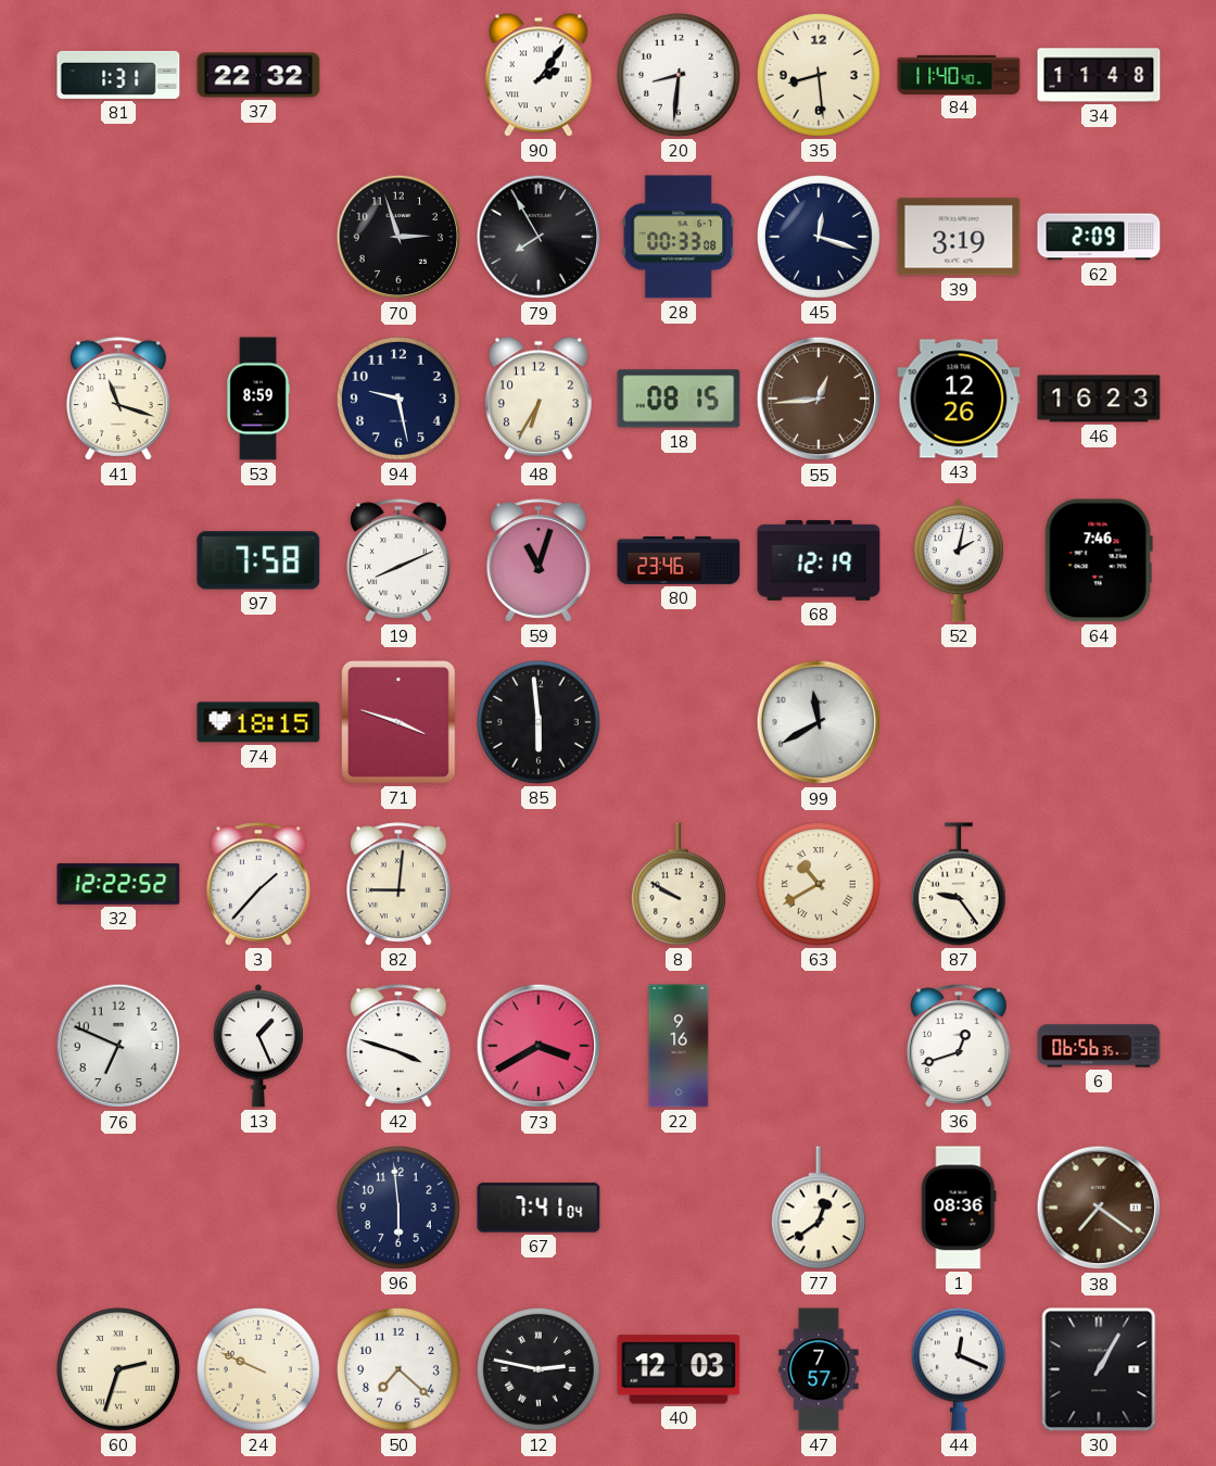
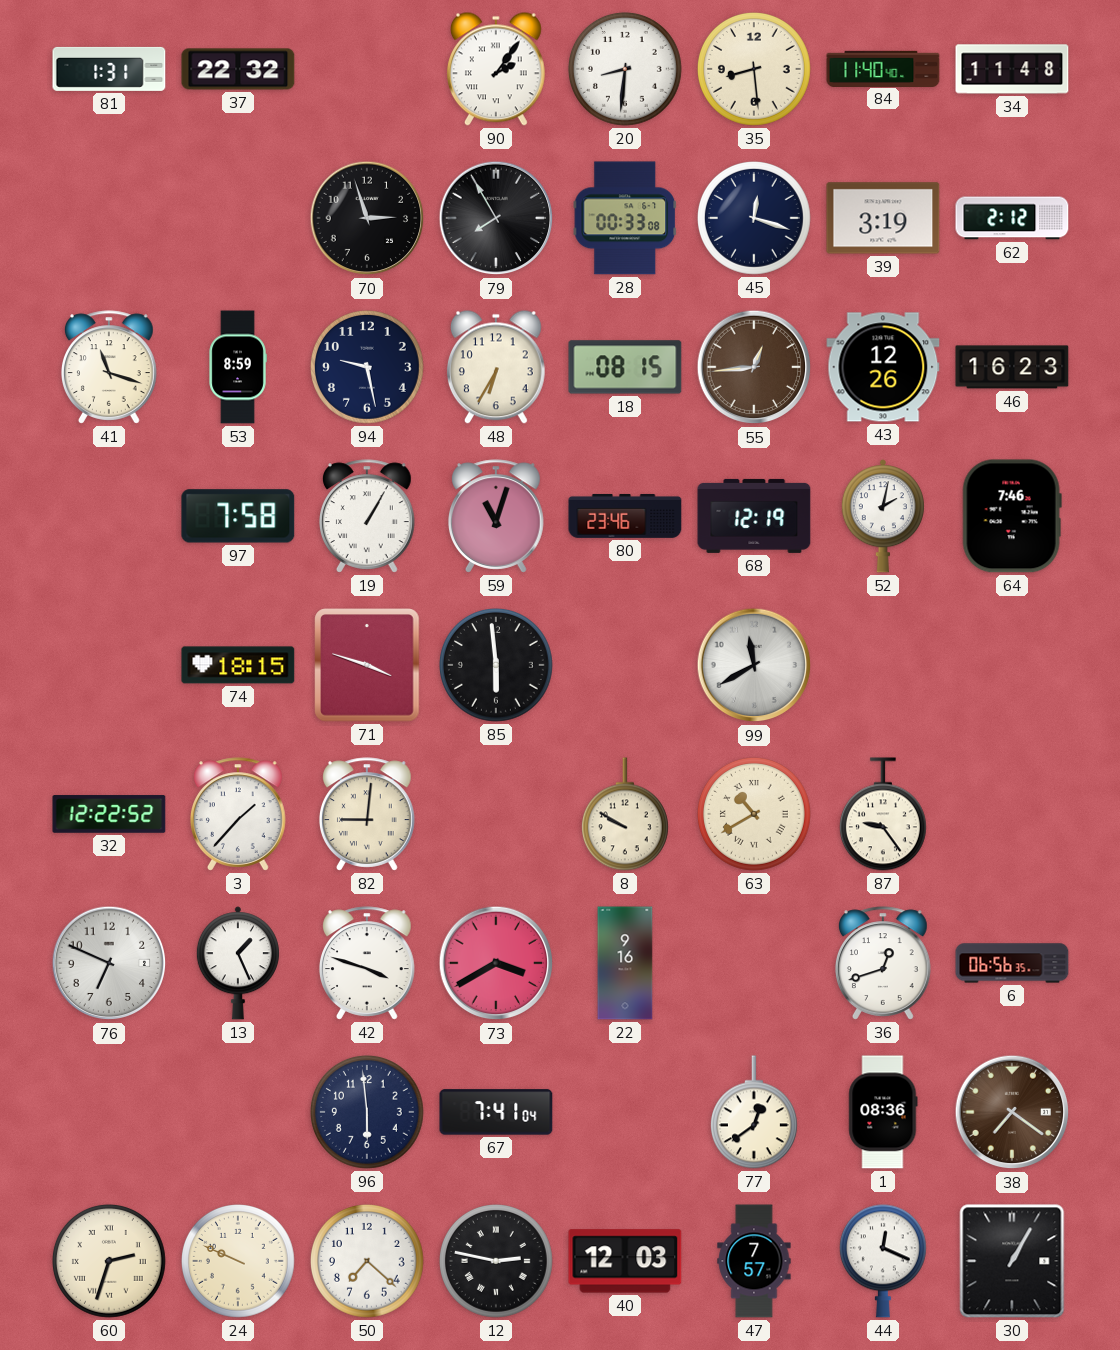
62: 2:09 -> 2:12 (1012, 218)
19: 8:11 -> 1:05 (367, 516)
